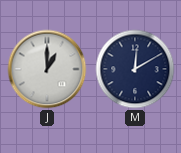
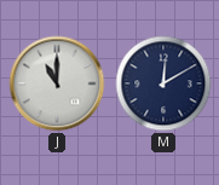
J: 1:00 -> 11:00 (57, 83)
